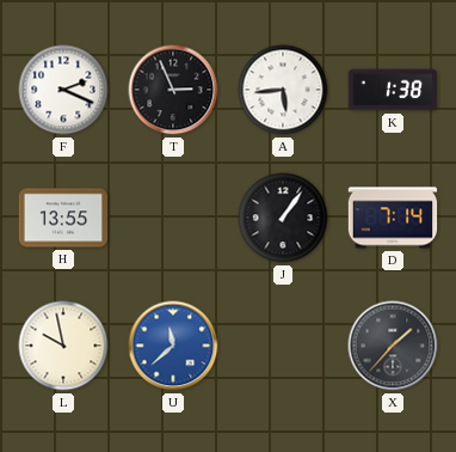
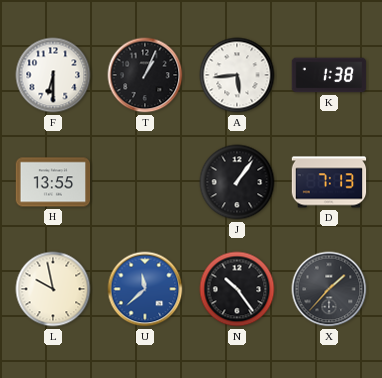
F: 2:19 -> 6:30 (53, 75)
T: 2:56 -> 1:04 (145, 75)
D: 7:14 -> 7:13 (329, 182)
N: none -> 10:24 (237, 289)
